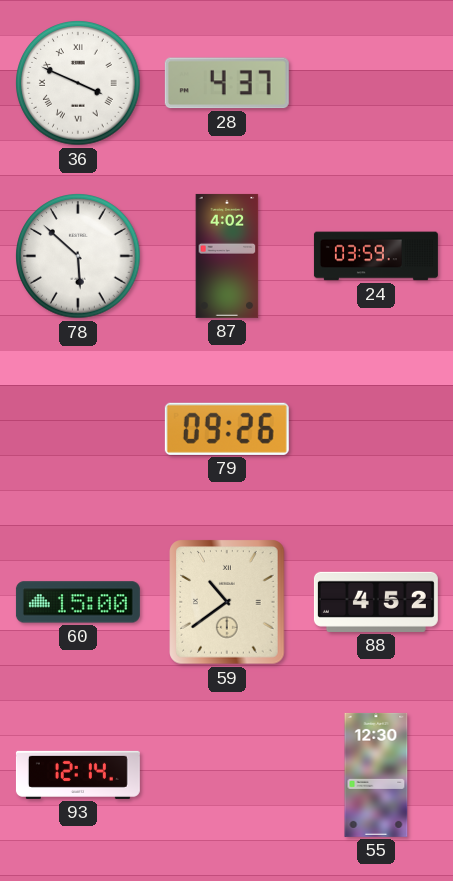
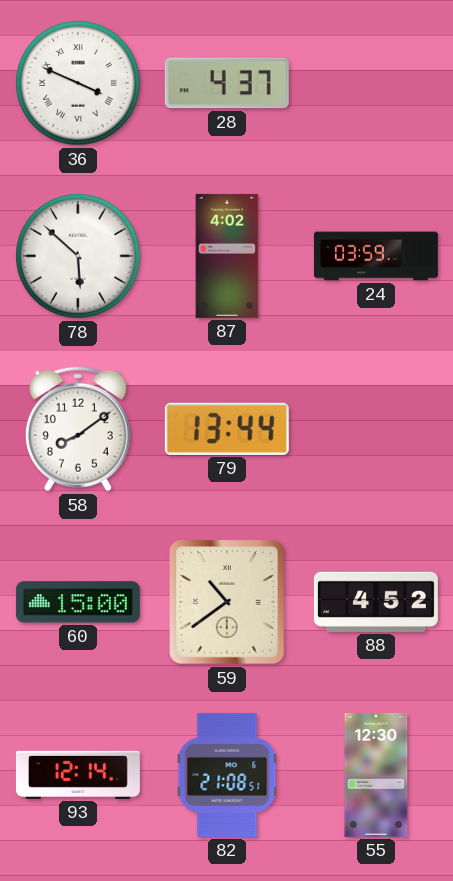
58: none -> 8:09 (78, 429)
79: 09:26 -> 13:44 (227, 429)
82: none -> 21:08 (227, 775)
